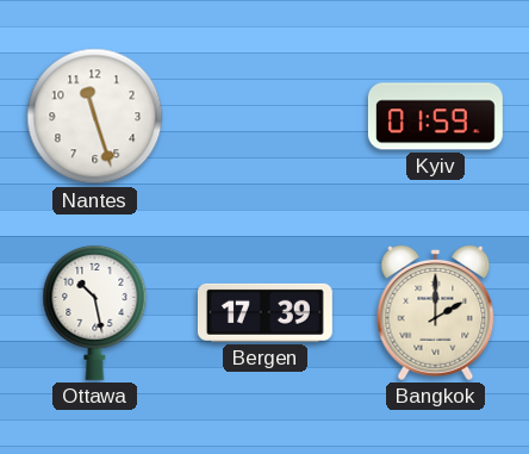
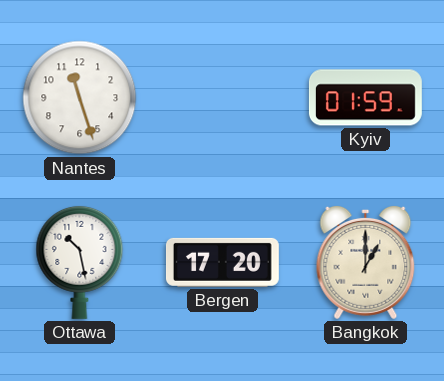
Bergen: 17:39 -> 17:20 (222, 262)
Bangkok: 2:00 -> 1:00 (366, 262)
